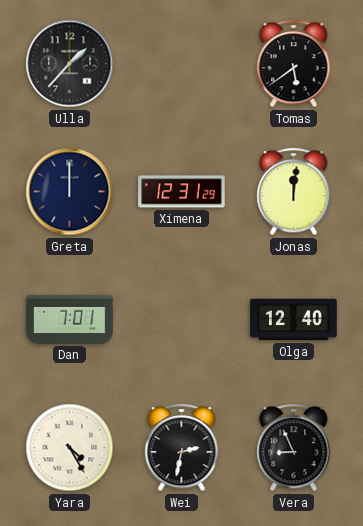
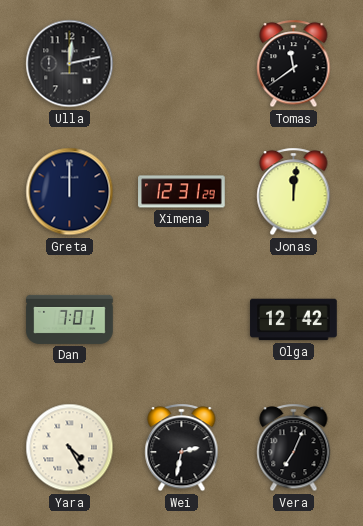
Ulla: 1:37 -> 12:13 (70, 64)
Tomas: 5:39 -> 11:39 (294, 64)
Olga: 12:40 -> 12:42 (294, 320)
Vera: 8:56 -> 7:04 (294, 448)
